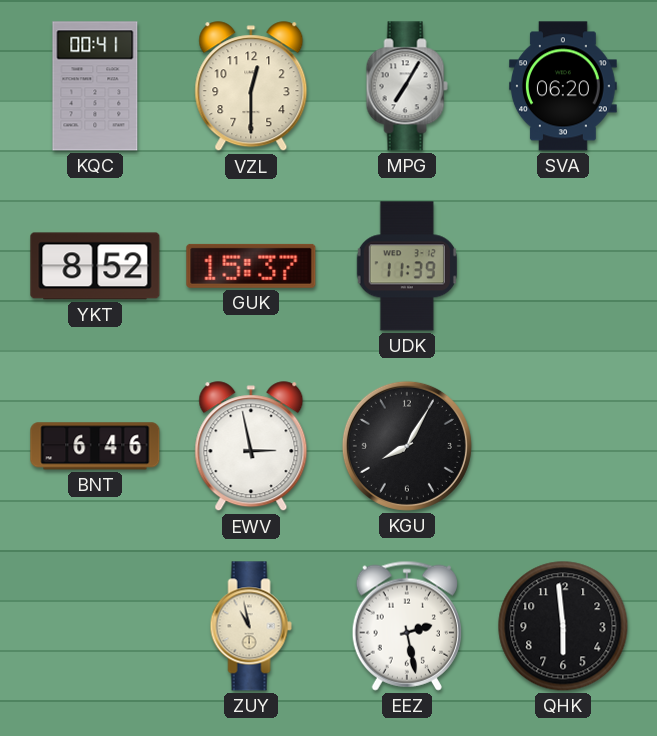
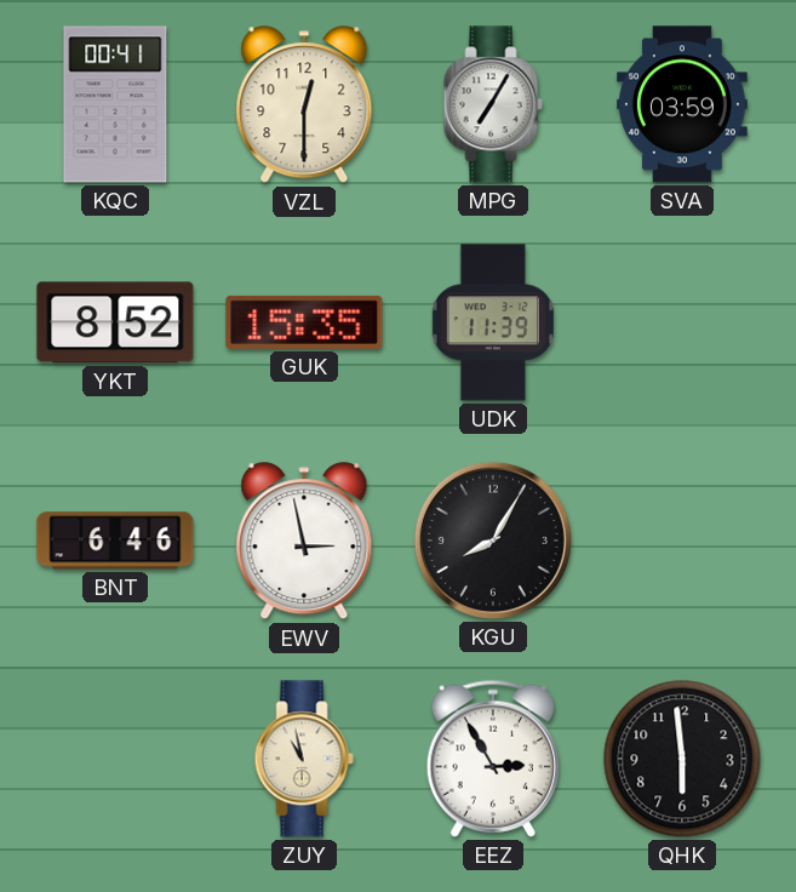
SVA: 06:20 -> 03:59 (682, 104)
GUK: 15:37 -> 15:35 (304, 322)
EEZ: 2:28 -> 2:55 (493, 759)
